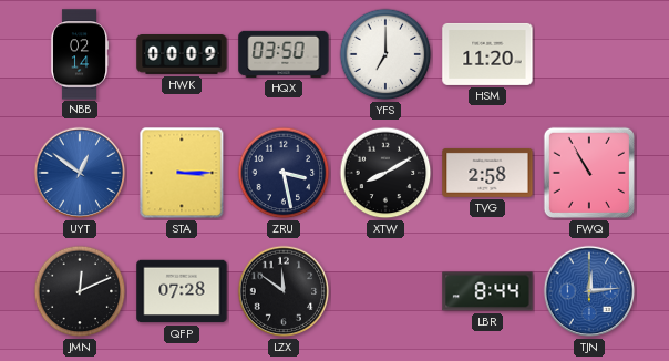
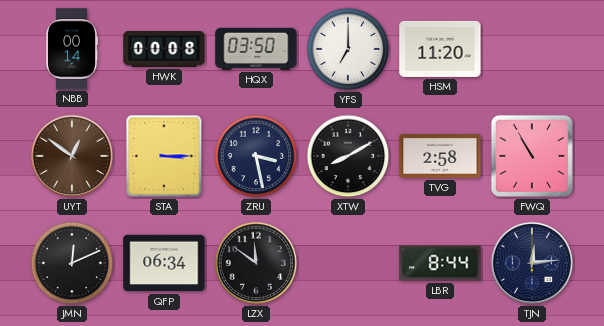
NBB: 02:14 -> 00:14 (72, 49)
HWK: 00:09 -> 00:08 (164, 50)
UYT dial: blue -> brown (72, 156)
QFP: 07:28 -> 06:34 (164, 263)
TJN dial: blue -> navy (532, 263)
